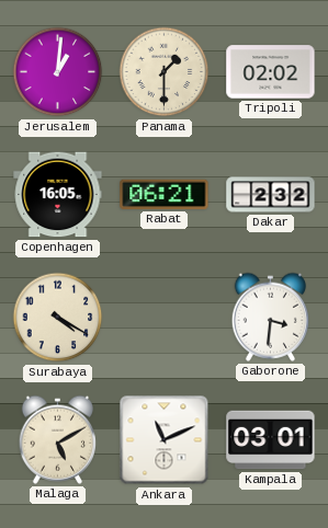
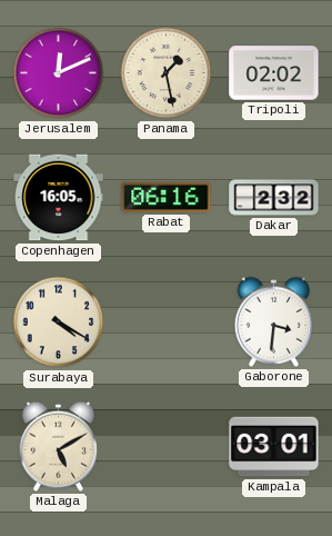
Jerusalem: 1:01 -> 12:11 (59, 73)
Panama: 1:30 -> 1:28 (167, 73)
Rabat: 06:21 -> 06:16 (167, 197)
Ankara: 11:11 -> none (165, 440)
